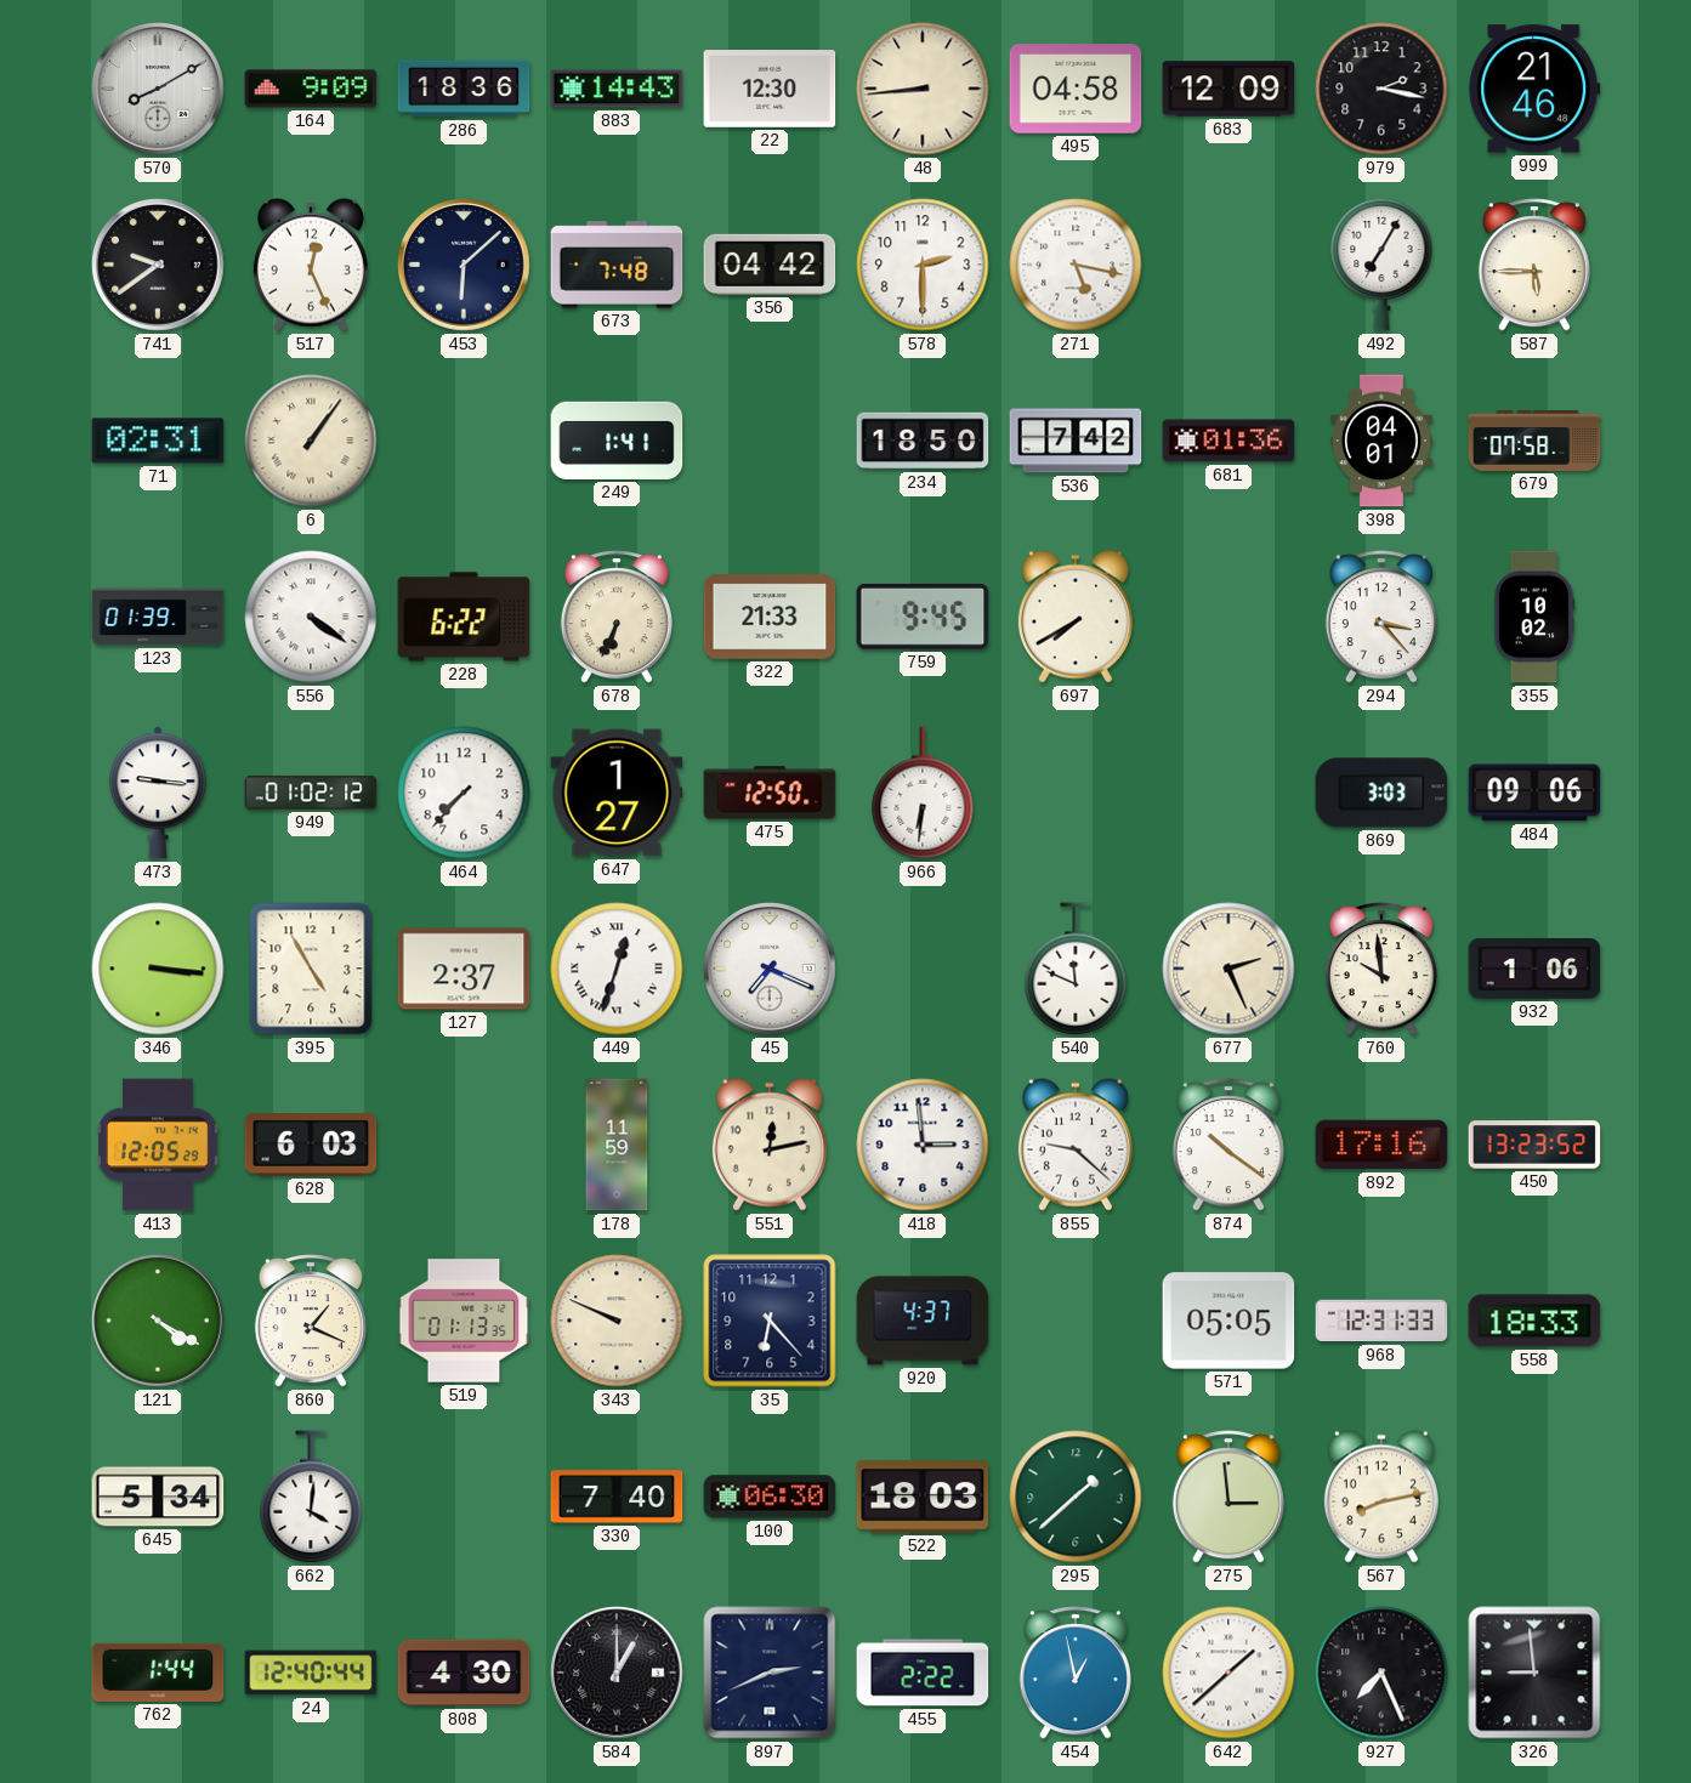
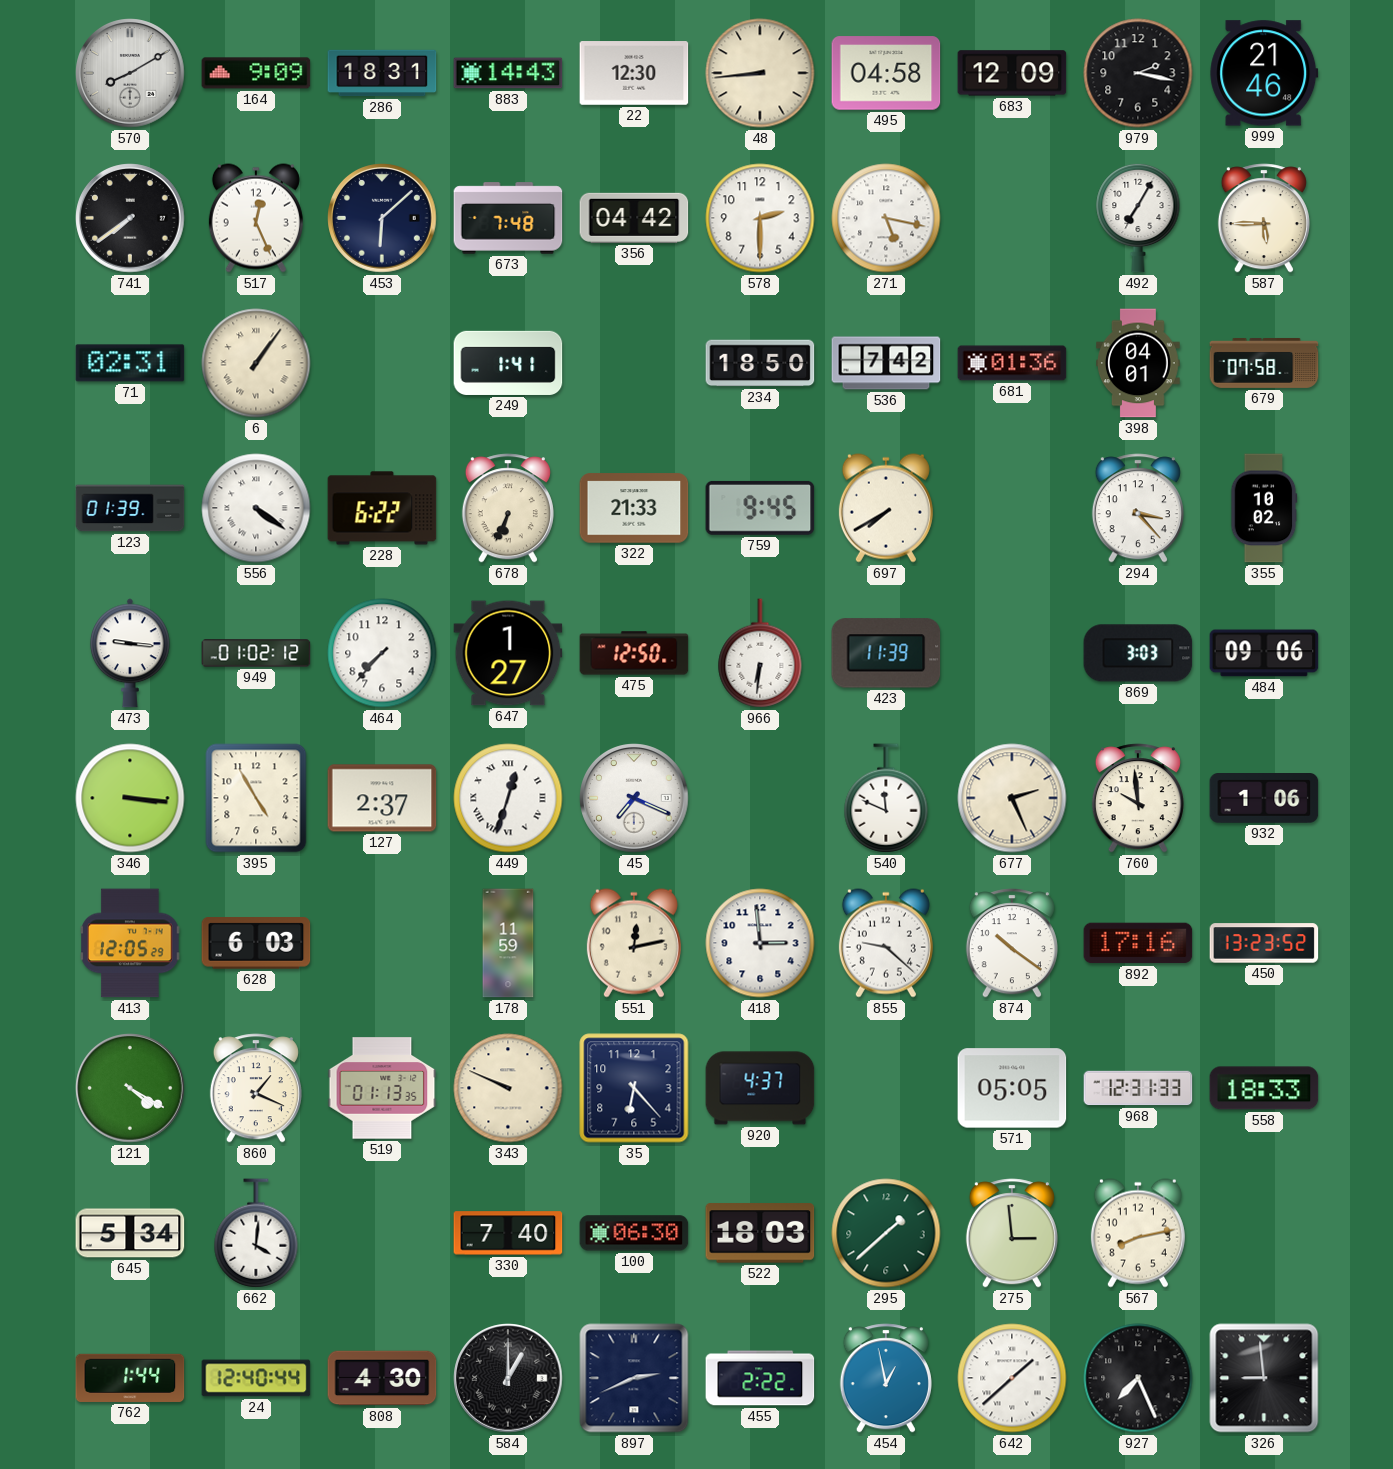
286: 18:36 -> 18:31 (382, 73)
741: 9:39 -> 7:39 (130, 218)
423: none -> 11:39 (886, 653)
